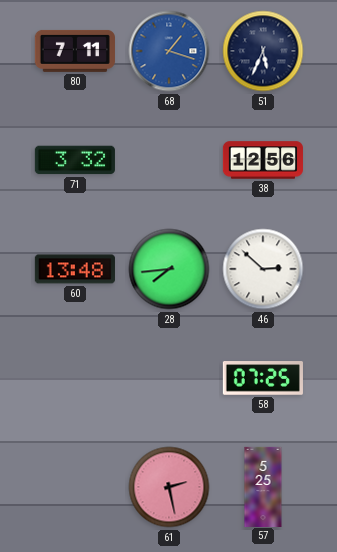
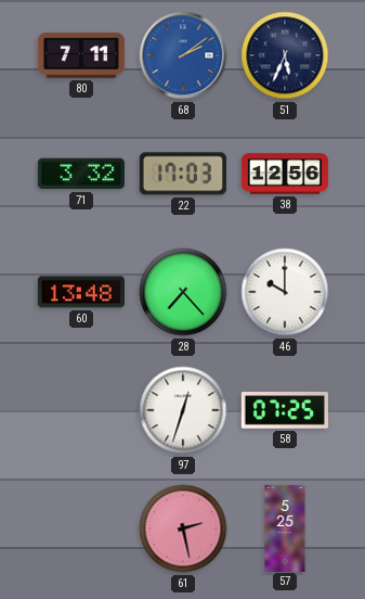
68: 1:18 -> 2:09 (183, 55)
22: none -> 17:03 (183, 174)
28: 7:44 -> 7:23 (183, 292)
46: 2:52 -> 10:00 (285, 292)
97: none -> 12:33 (183, 410)
